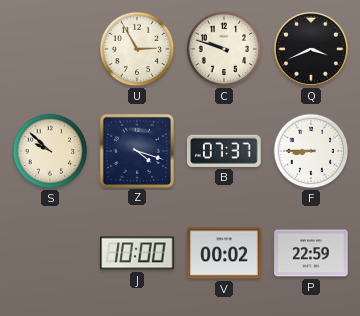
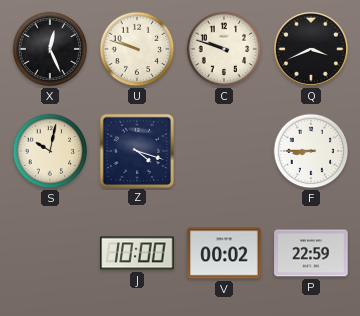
X: none -> 12:26 (50, 49)
U: 2:55 -> 9:48 (137, 49)
S: 9:52 -> 10:02 (50, 151)
B: 07:37 -> none (224, 151)
